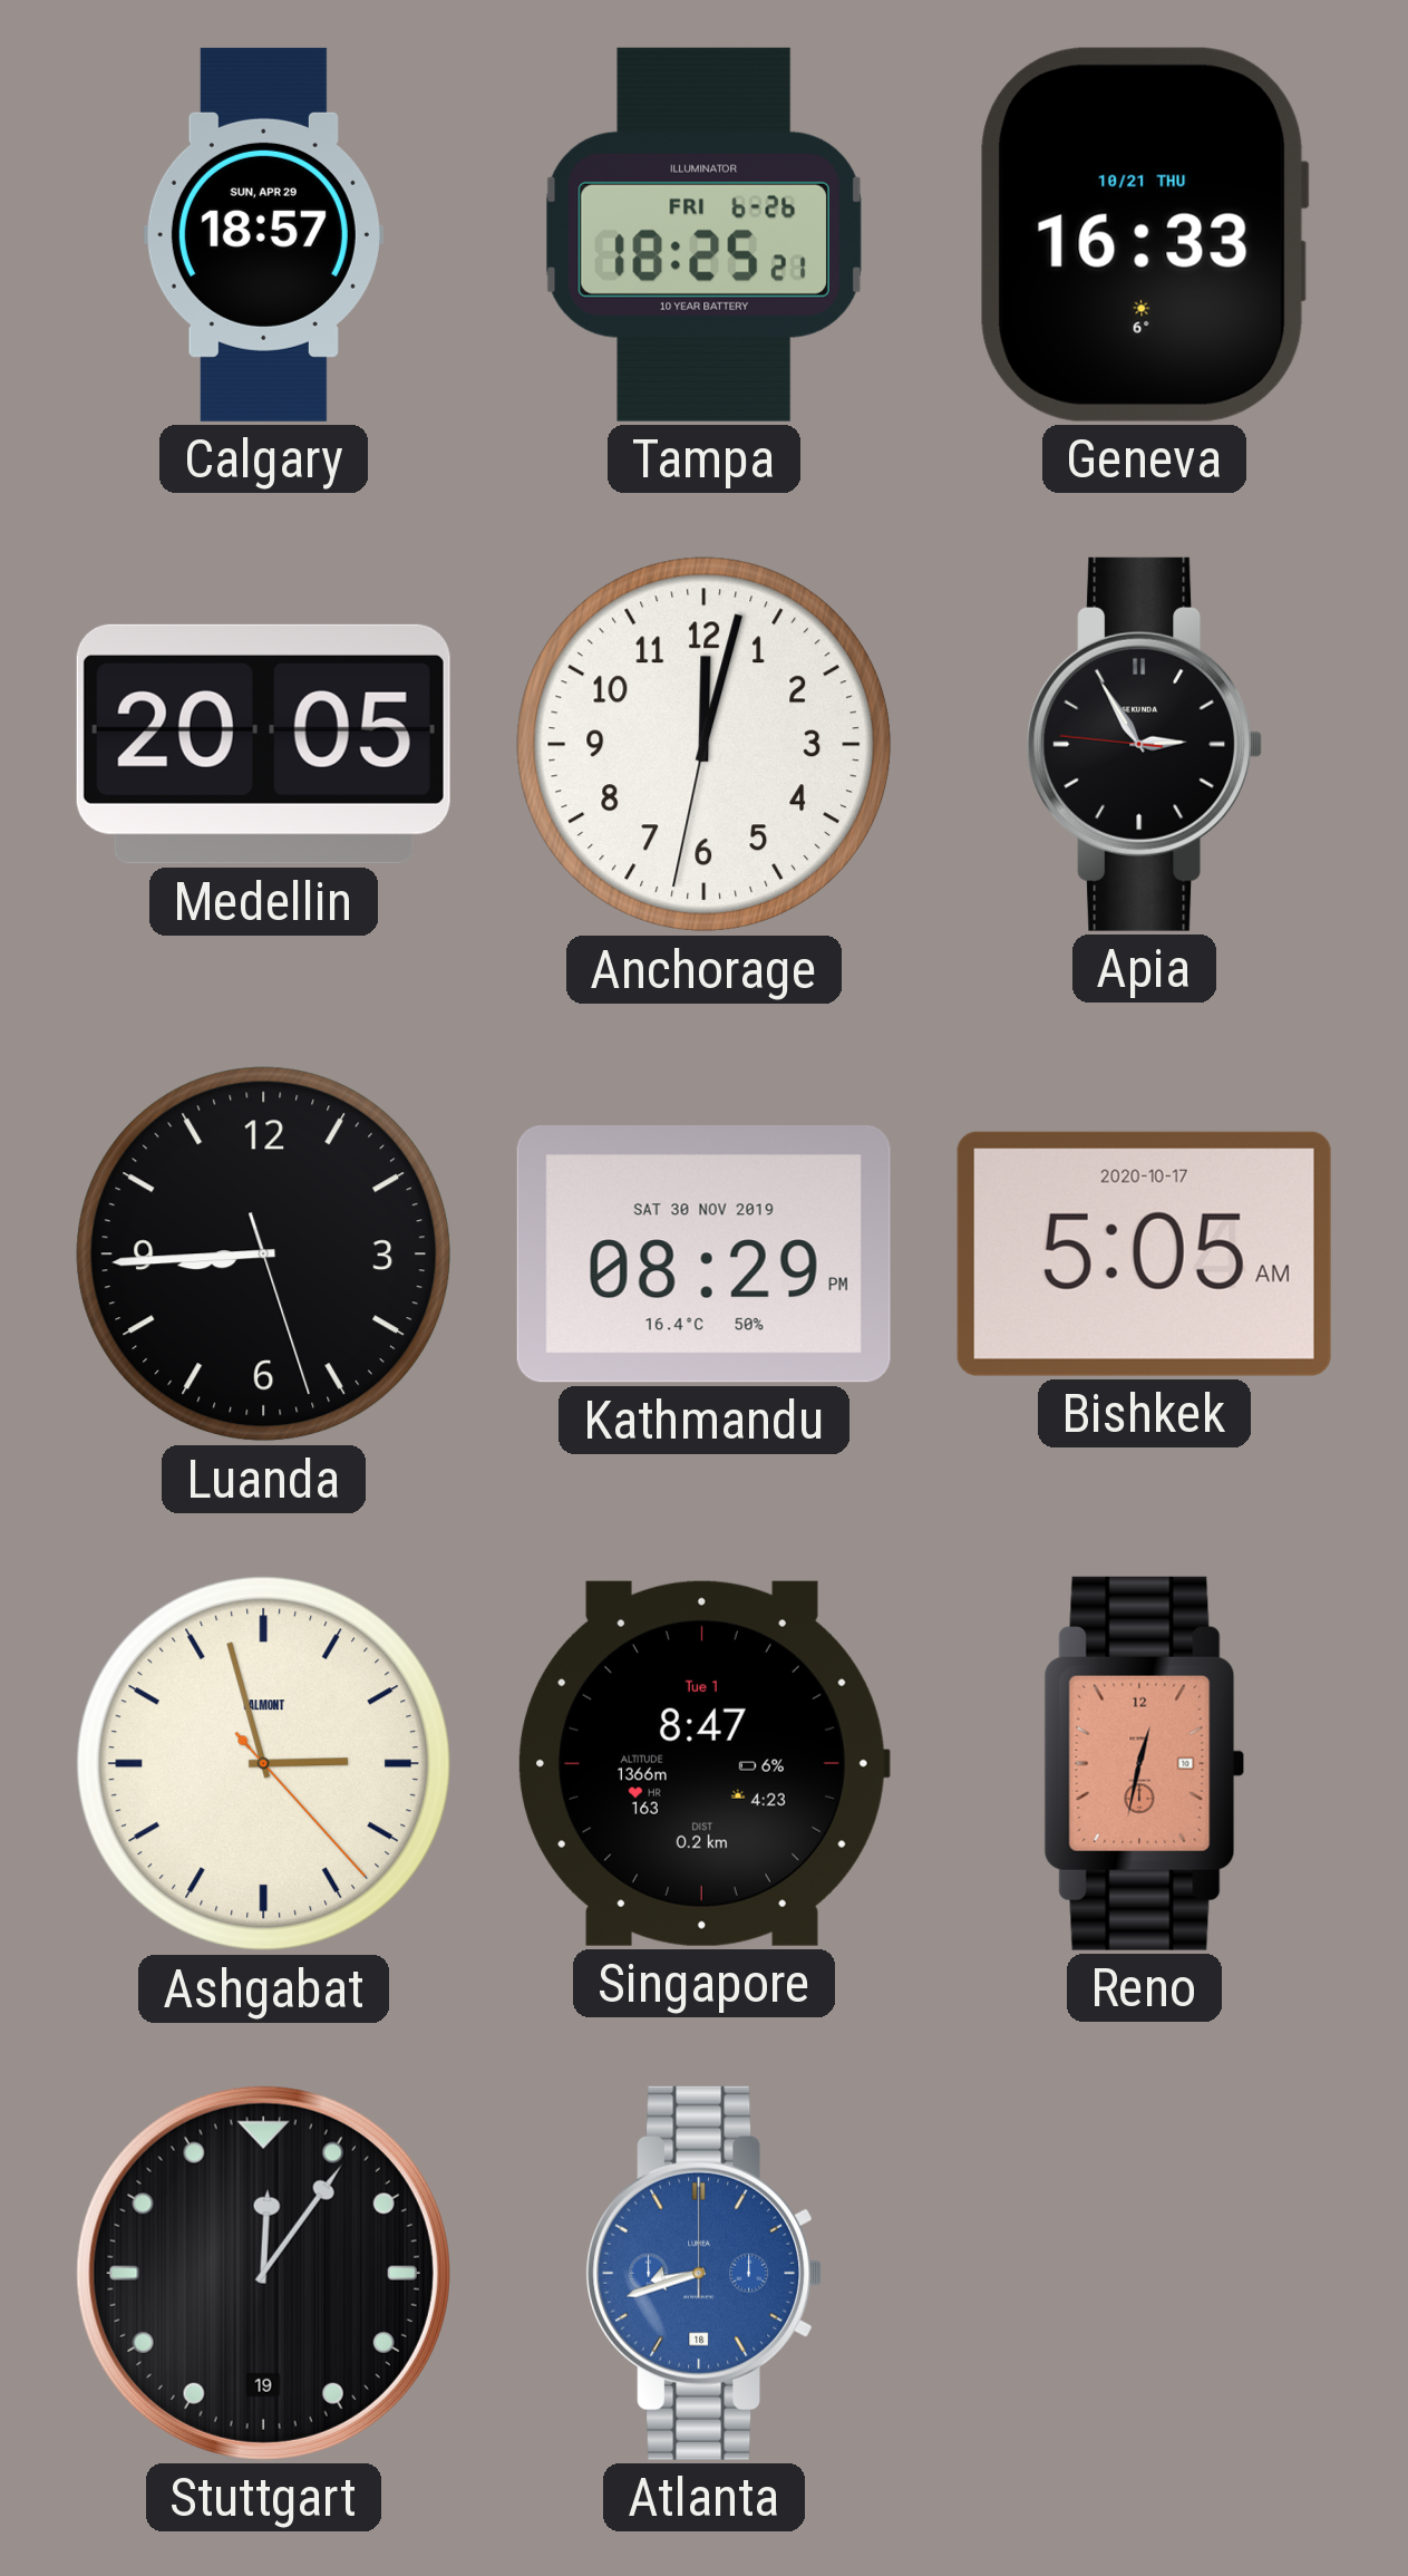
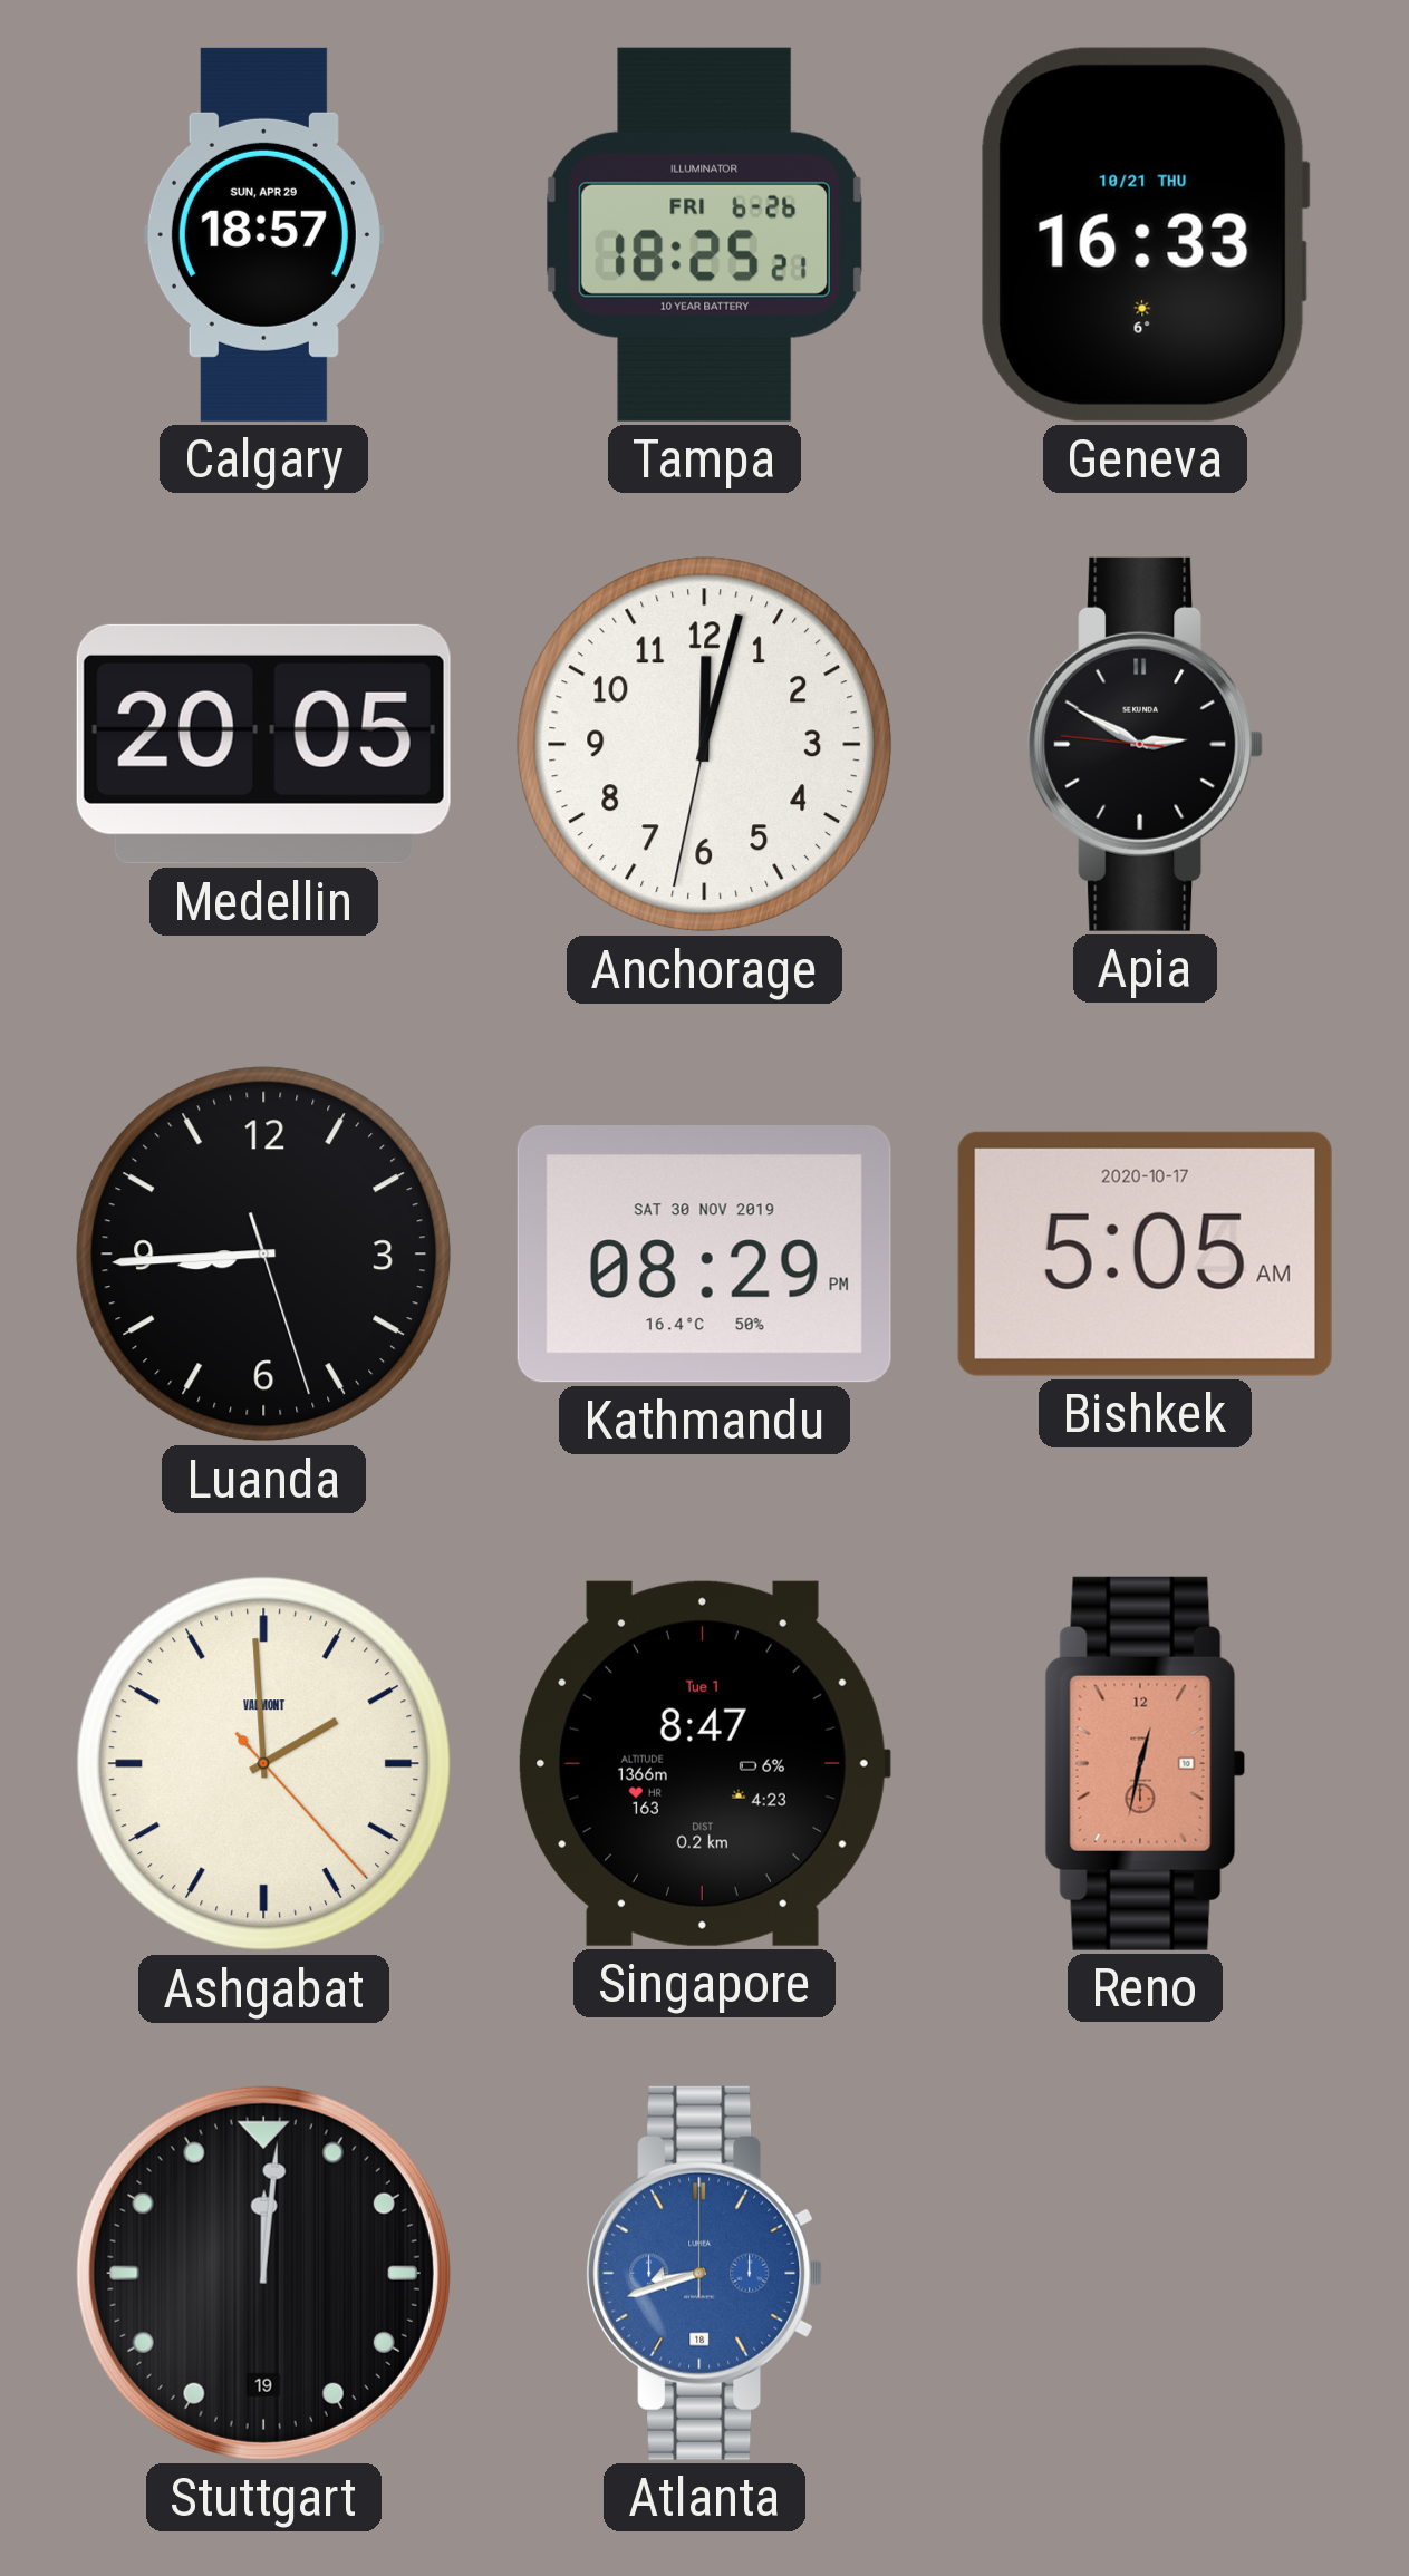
Apia: 2:54 -> 2:49 (1146, 744)
Ashgabat: 2:57 -> 1:59 (264, 1764)
Stuttgart: 12:06 -> 12:01 (263, 2273)
